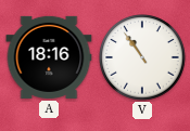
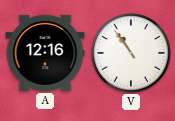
A: 18:16 -> 12:16 (45, 53)
